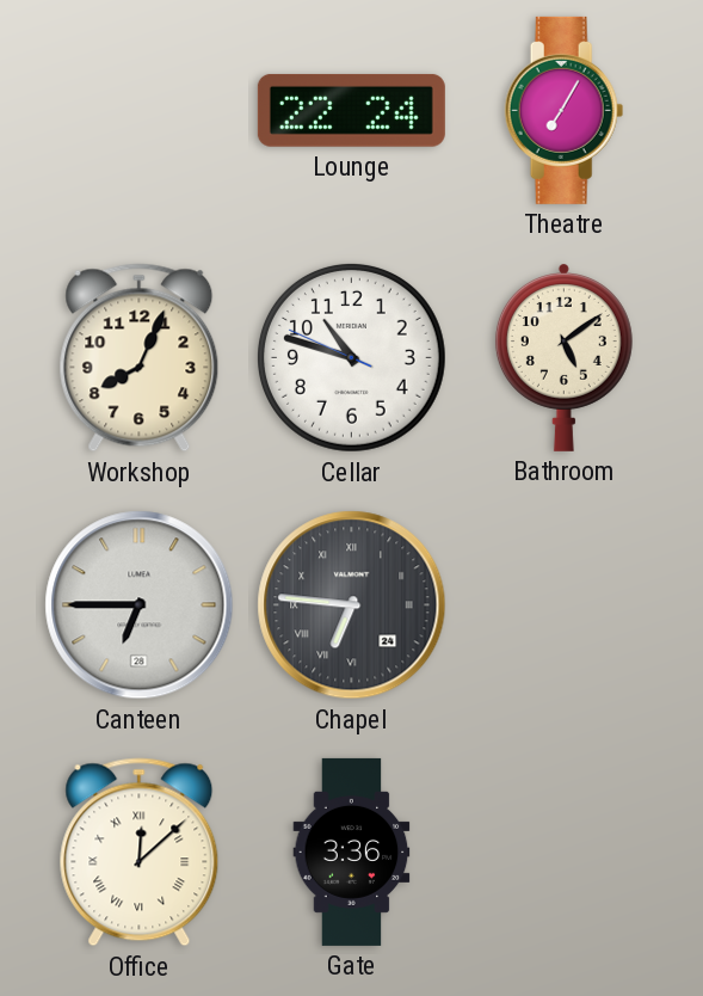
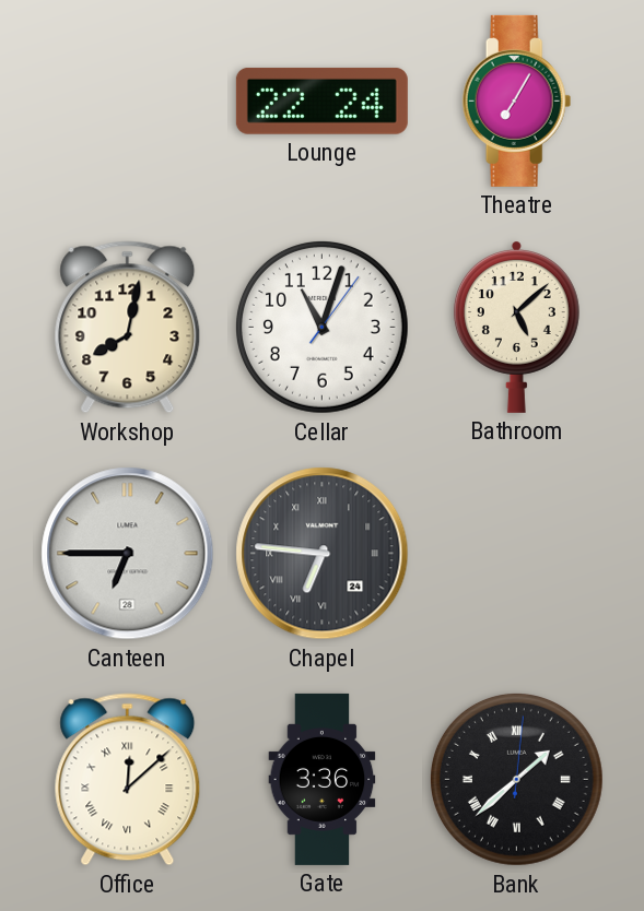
Workshop: 8:04 -> 8:02 (128, 328)
Cellar: 10:47 -> 11:03 (321, 327)
Bathroom: 5:09 -> 5:08 (516, 328)
Bank: none -> 1:38 (516, 779)
